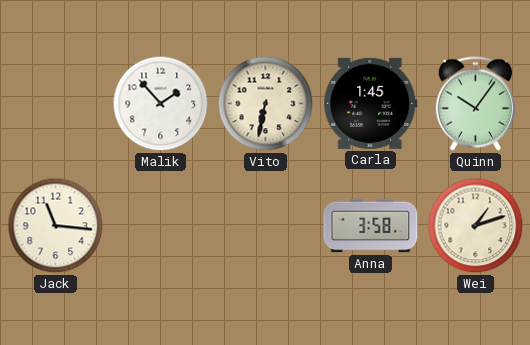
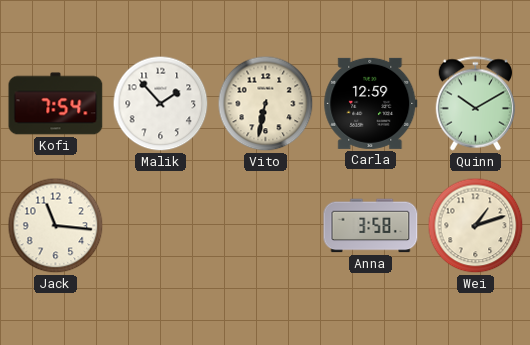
Kofi: none -> 7:54 (56, 104)
Carla: 1:45 -> 12:59 (371, 103)
Quinn: 10:06 -> 10:10 (476, 104)
